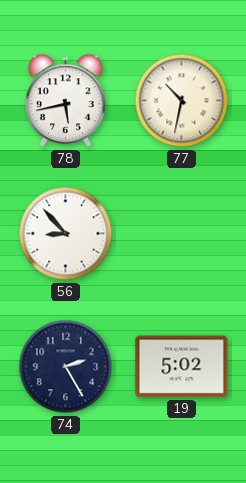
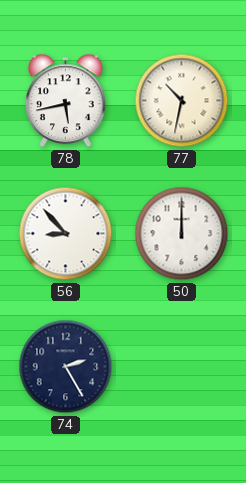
50: none -> 12:00 (182, 234)
19: 5:02 -> none (182, 367)
